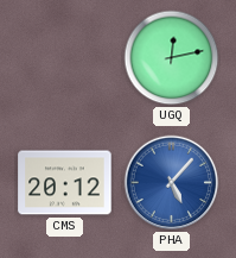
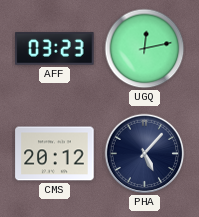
AFF: none -> 03:23 (55, 49)
PHA dial: blue -> navy (145, 154)
